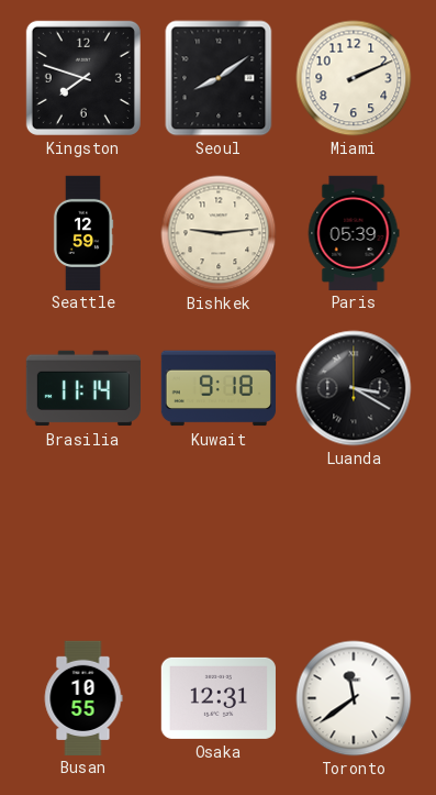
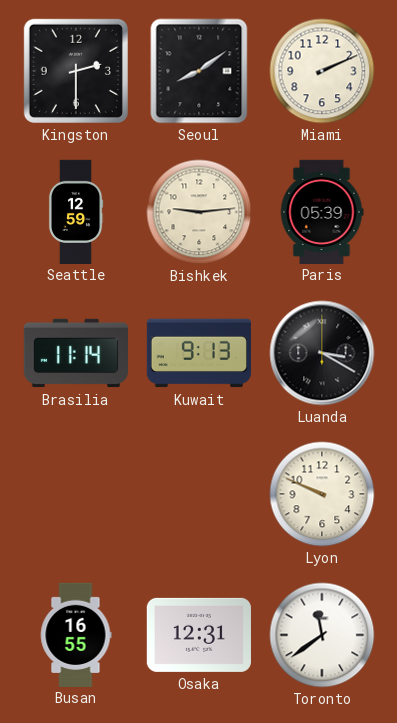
Kingston: 7:48 -> 2:30 (76, 71)
Kuwait: 9:18 -> 9:13 (198, 353)
Lyon: none -> 9:49 (322, 494)
Busan: 10:55 -> 16:55 (76, 634)
